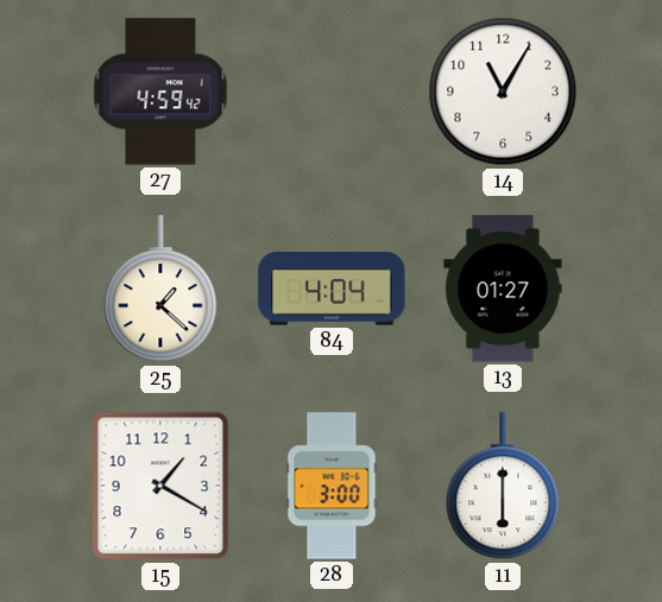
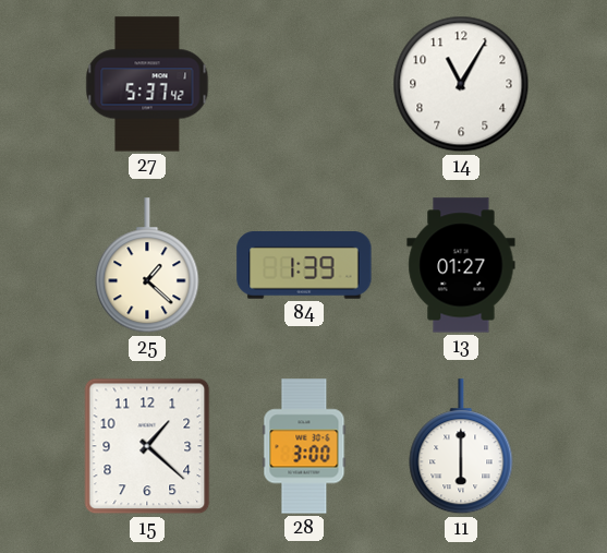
27: 4:59 -> 5:37 (147, 84)
84: 4:04 -> 1:39 (304, 266)
15: 1:20 -> 1:22 (147, 446)
